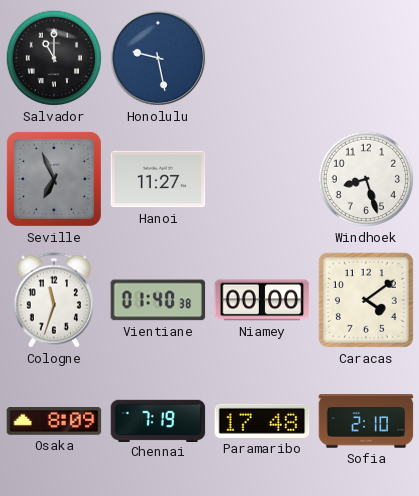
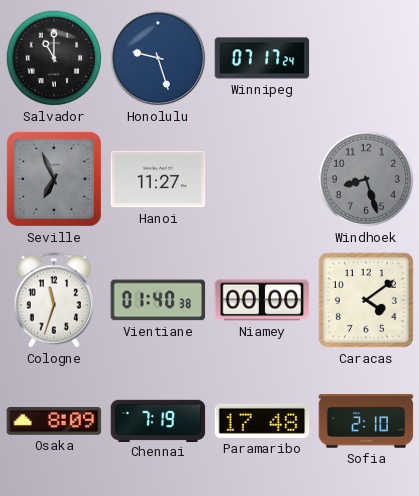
Honolulu: 9:28 -> 9:27 (158, 58)
Winnipeg: none -> 07:17 (262, 58)
Windhoek dial: white -> grey (366, 179)
